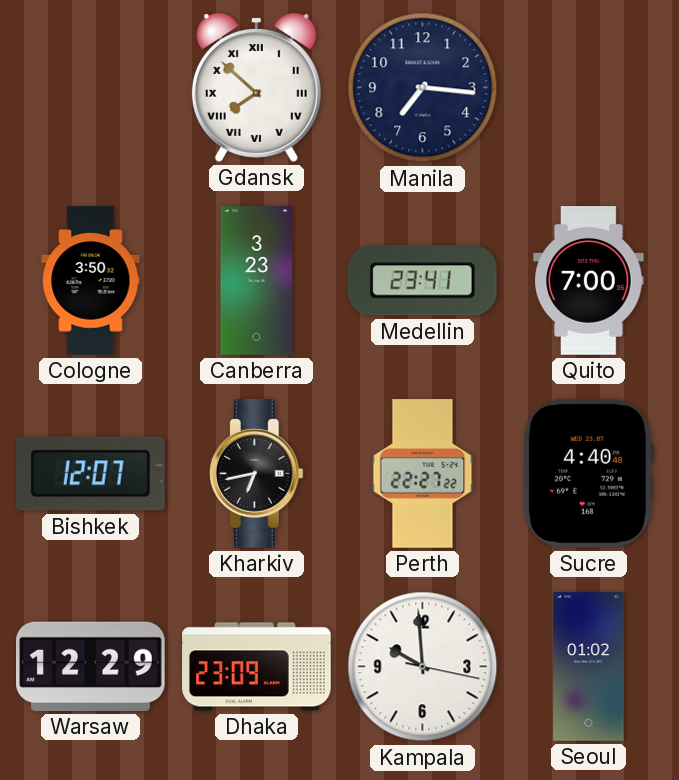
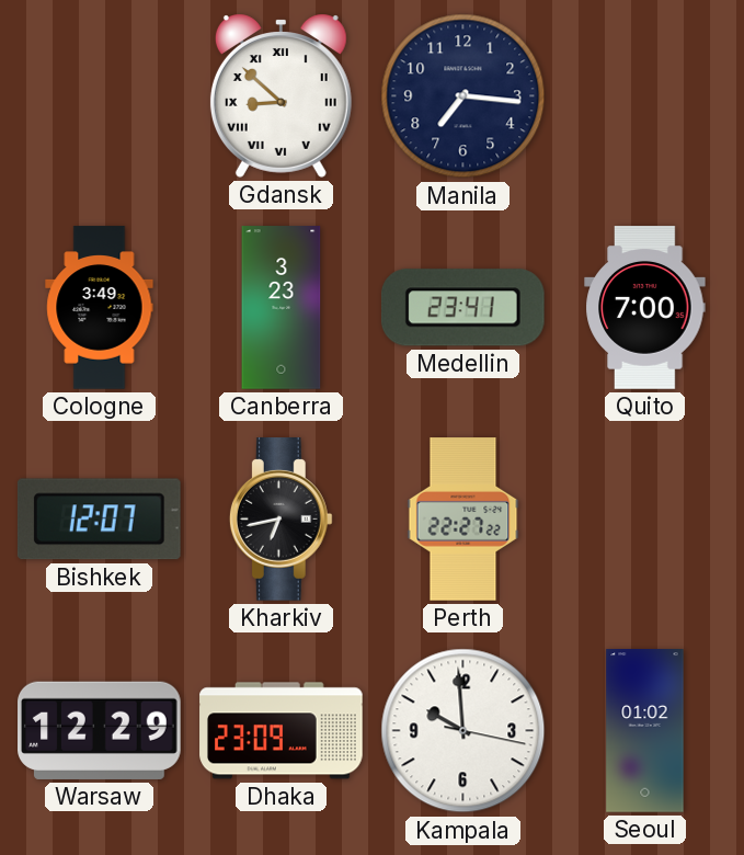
Gdansk: 7:52 -> 8:52 (281, 95)
Cologne: 3:50 -> 3:49 (100, 308)
Sucre: 4:40 -> none (588, 473)
